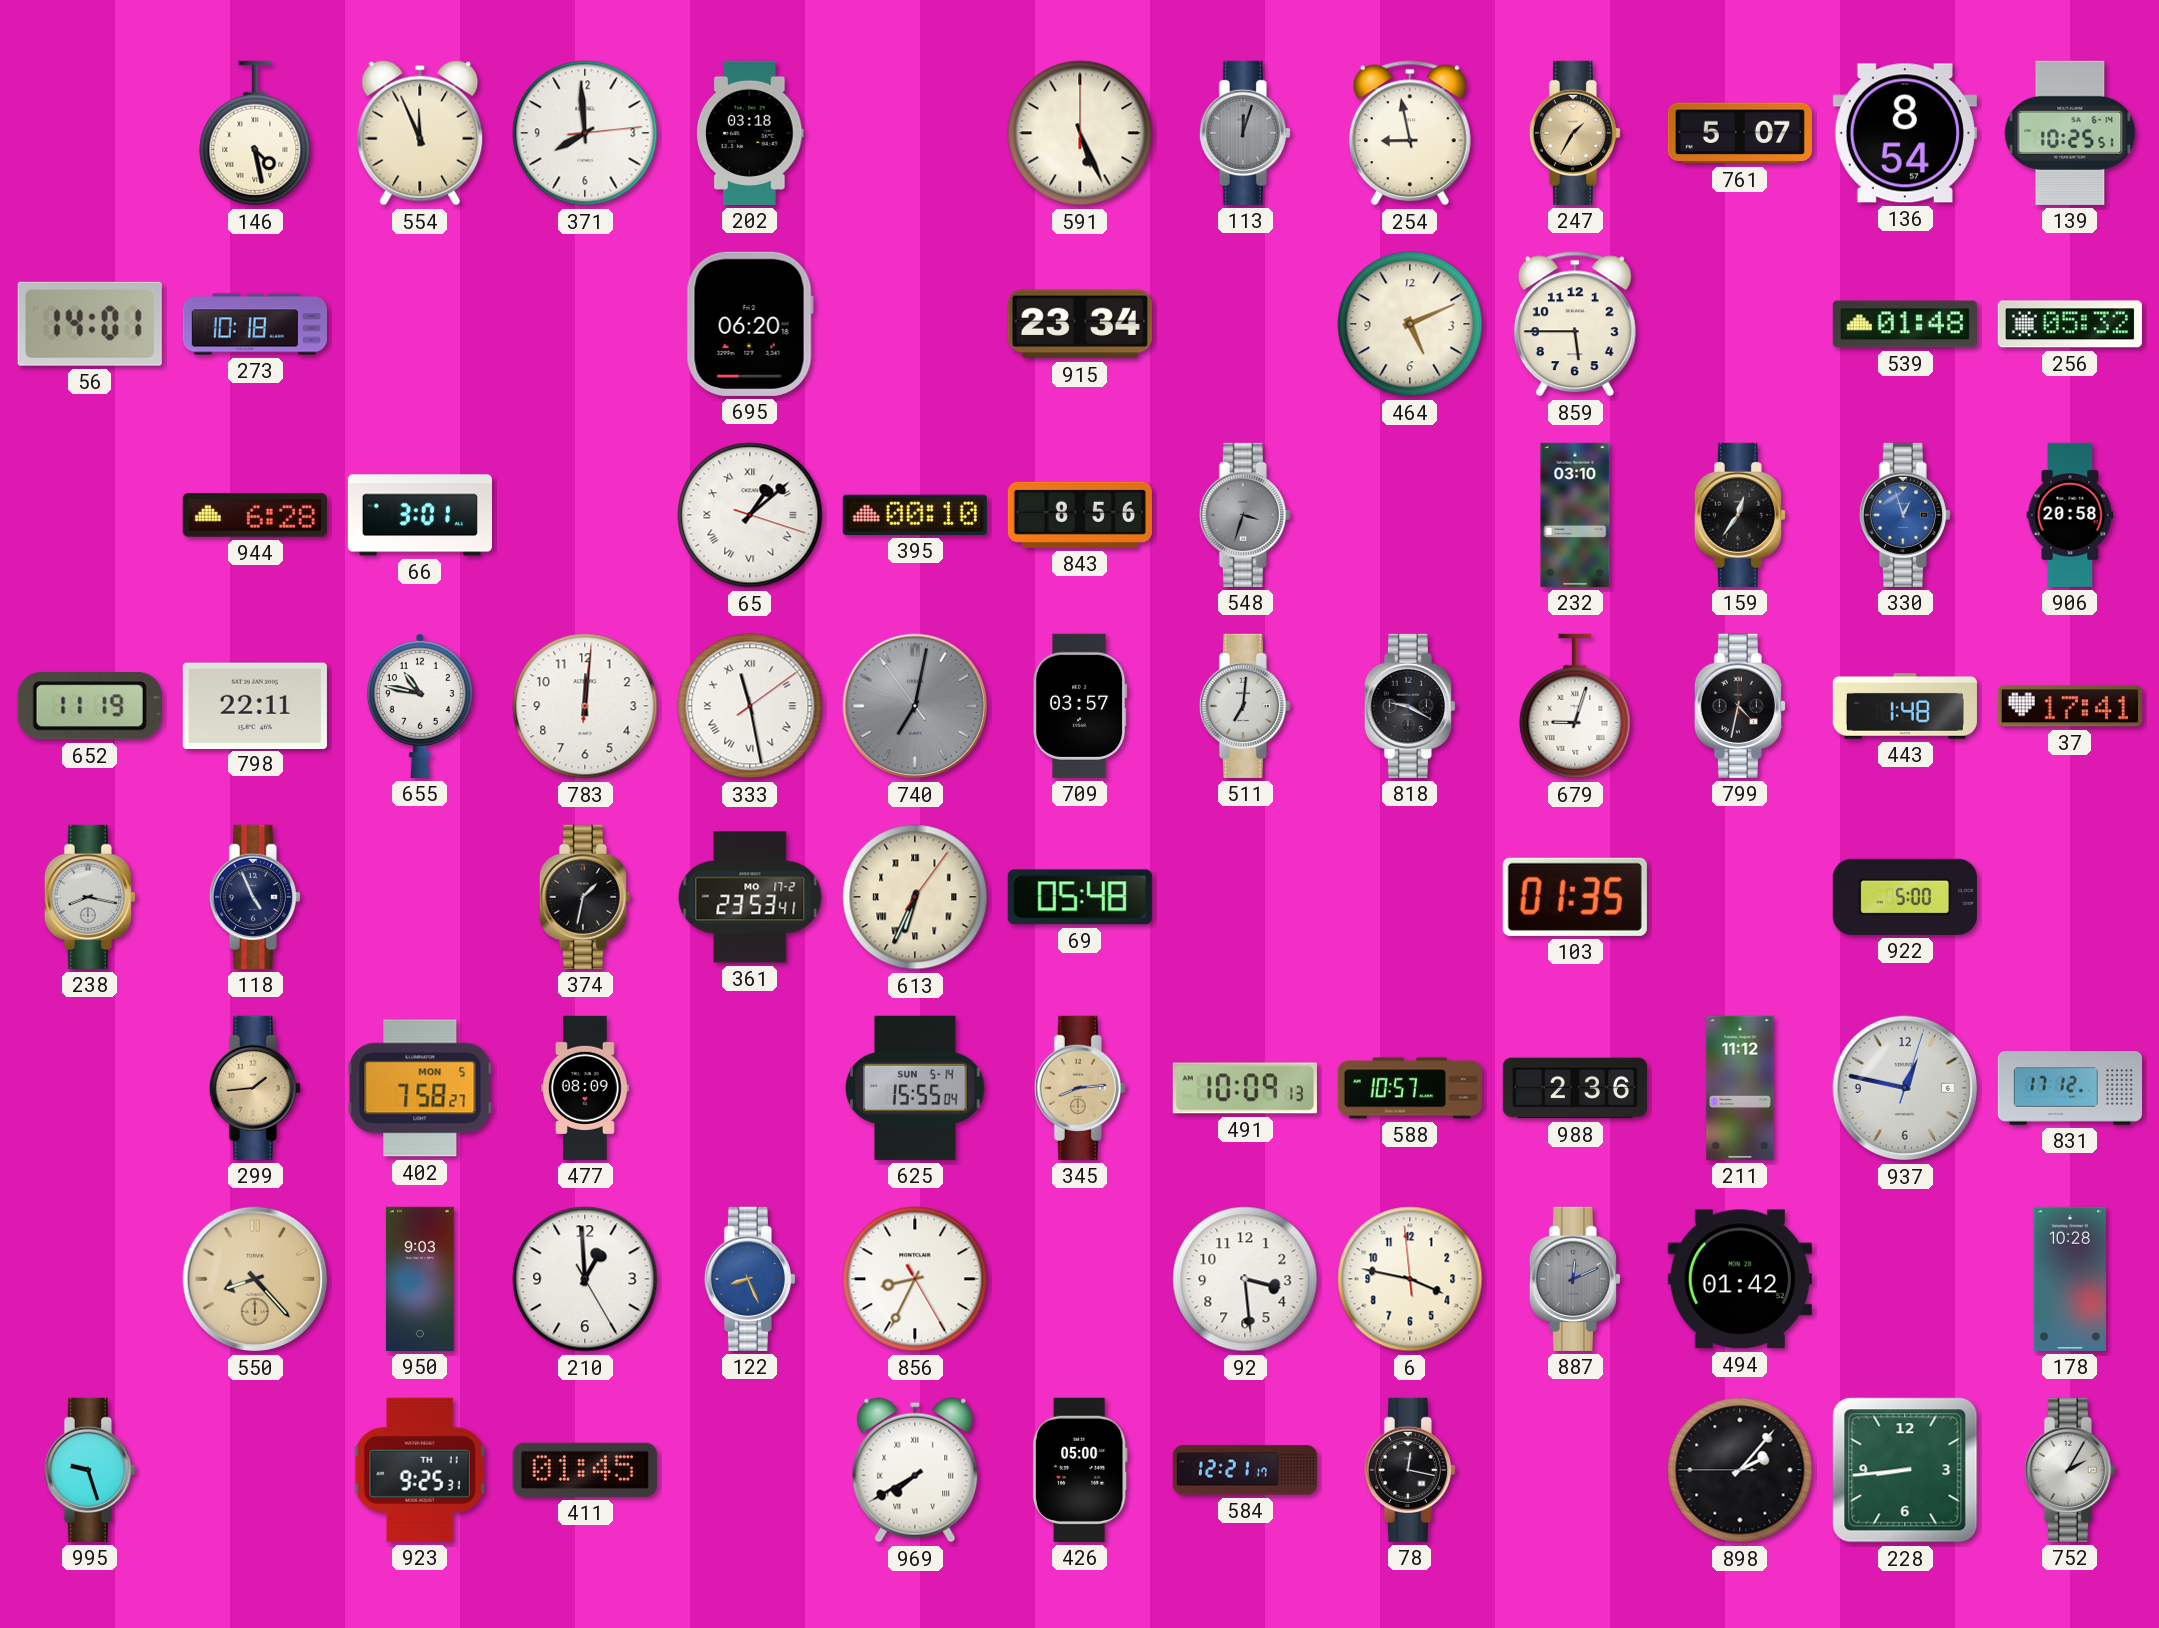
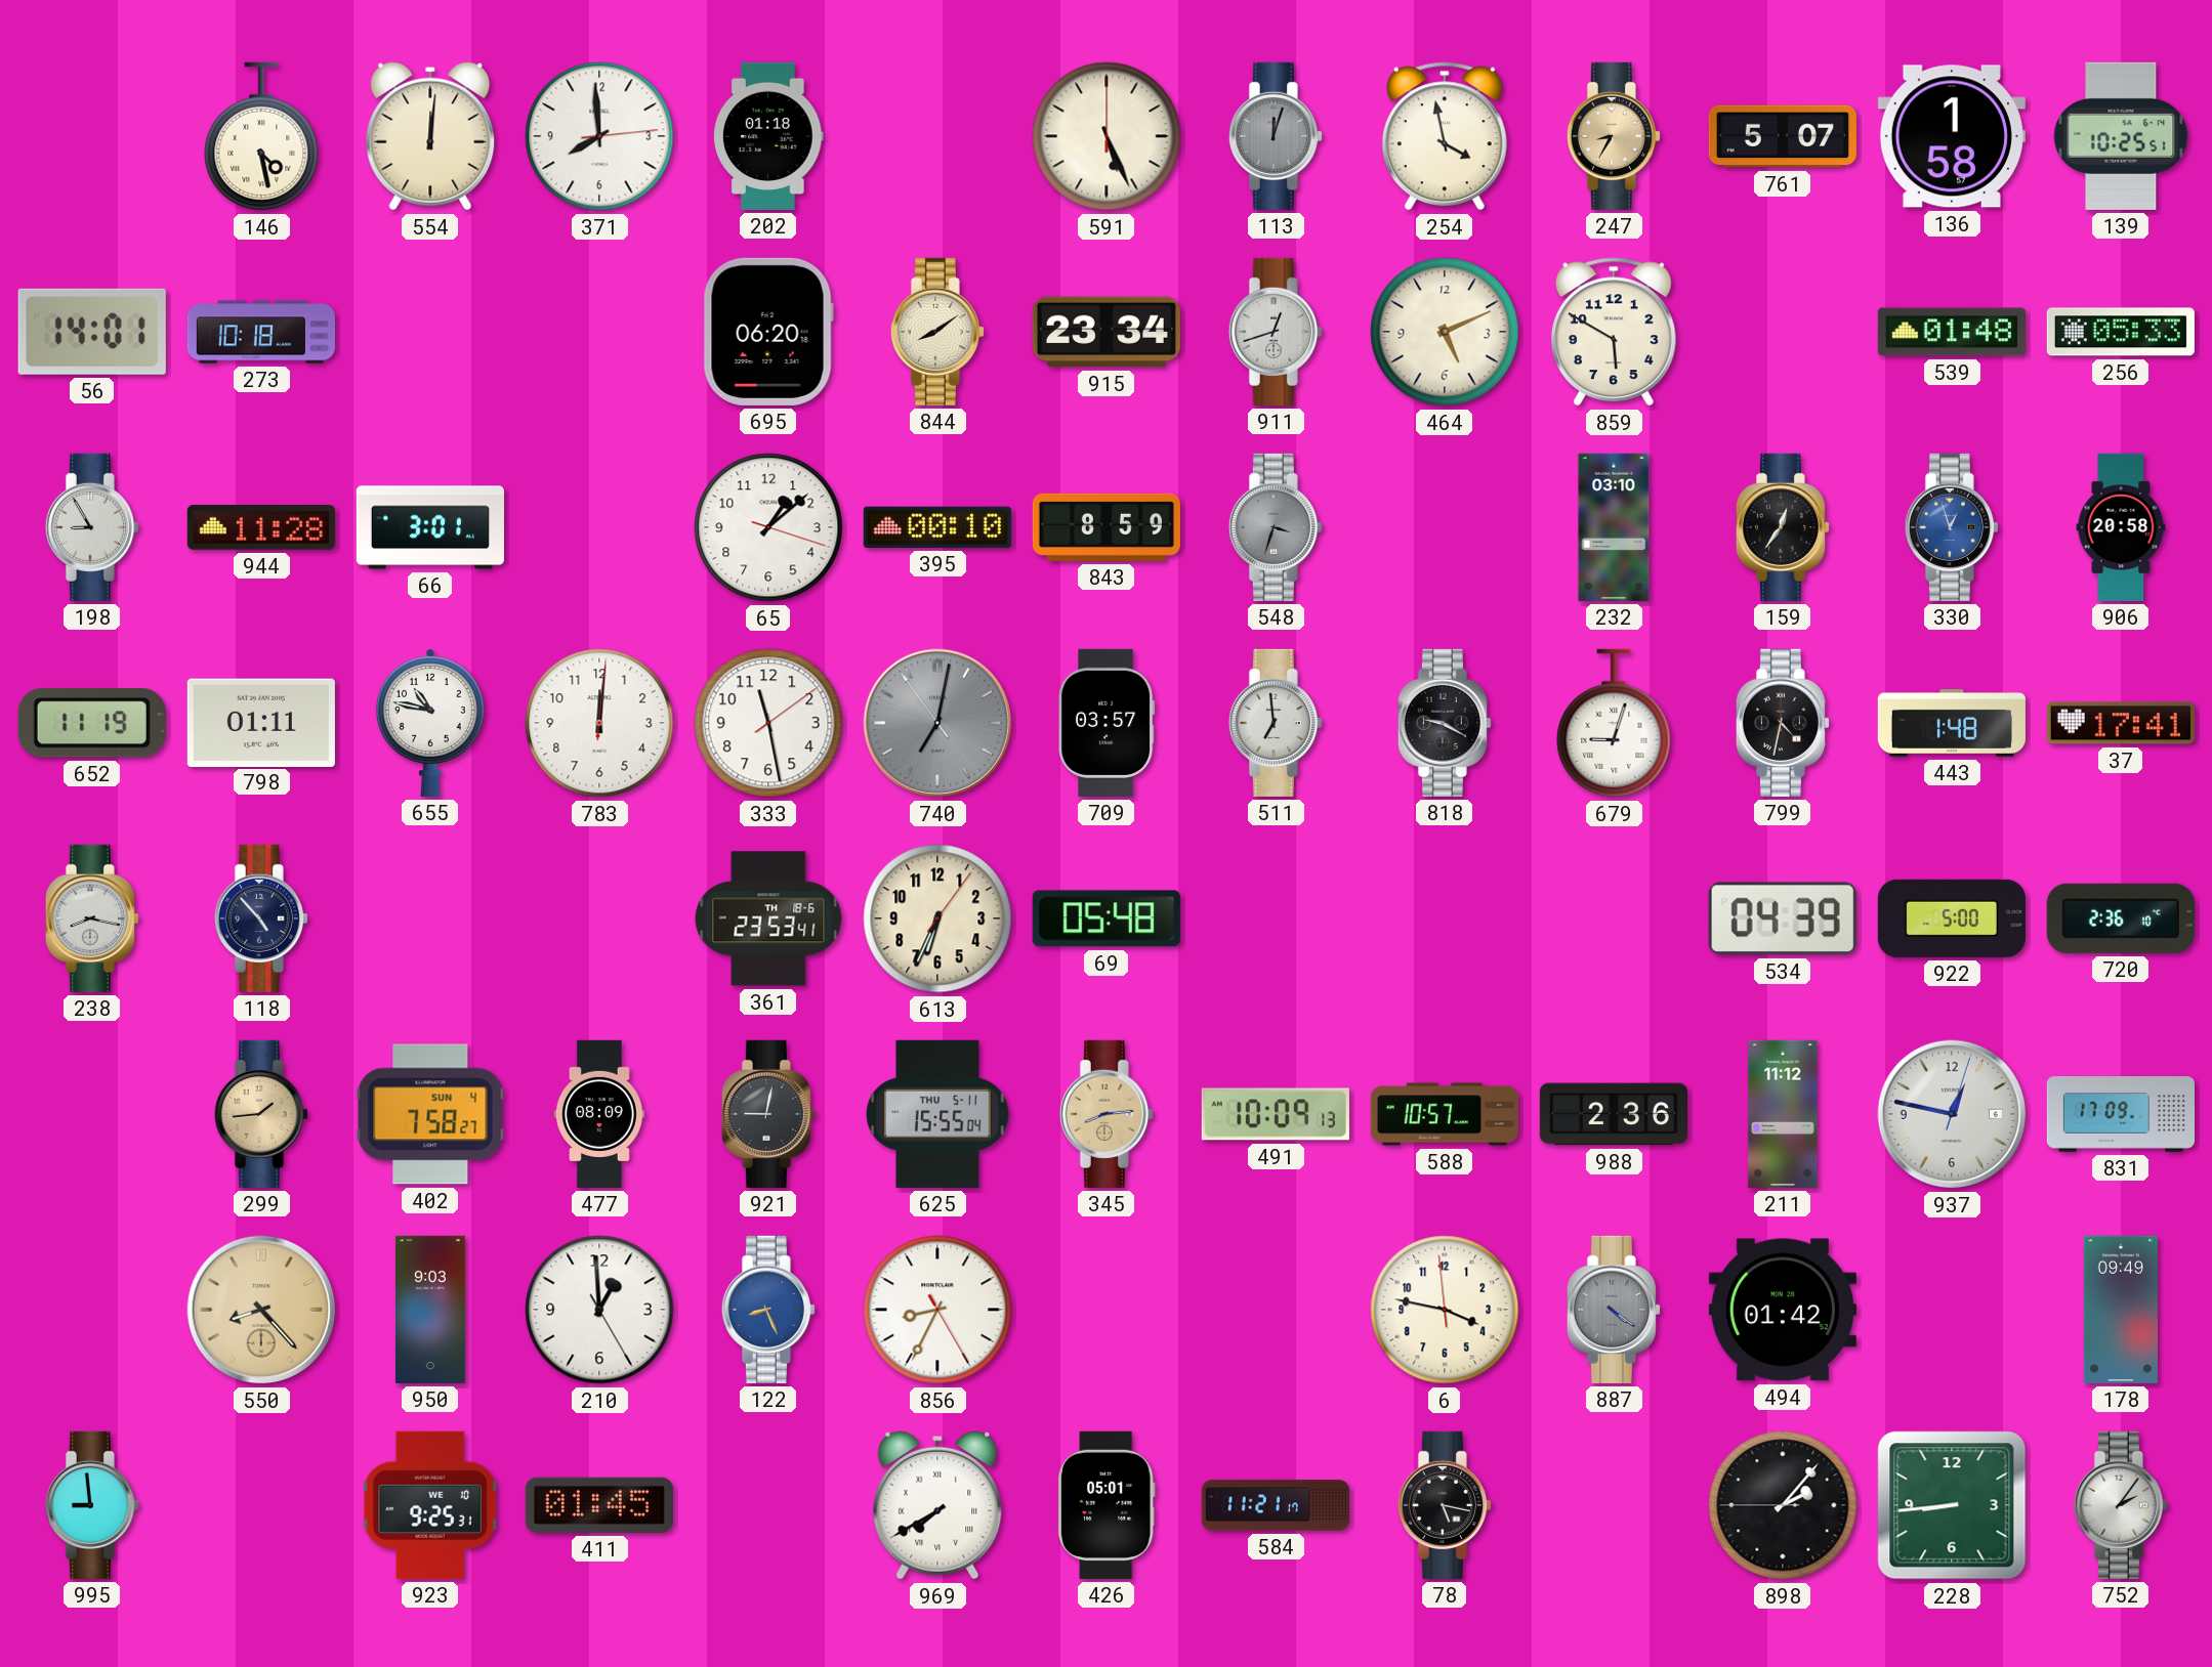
554: 11:56 -> 12:01 (430, 136)
202: 03:18 -> 01:18 (769, 136)
254: 8:58 -> 3:58 (1445, 136)
247: 1:35 -> 8:35 (1614, 136)
136: 8:54 -> 1:58 (1952, 136)
844: none -> 8:09 (937, 332)
911: none -> 12:42 (1276, 332)
859: 5:45 -> 5:50 (1614, 332)
256: 05:32 -> 05:33 (2121, 332)
198: none -> 8:55 (92, 527)
944: 6:28 -> 11:28 (261, 527)
65 numerals: Roman -> Arabic (768, 527)
843: 8:56 -> 8:59 (1107, 527)
798: 22:11 -> 01:11 (261, 722)
333 numerals: Roman -> Arabic (768, 723)
511: 7:01 -> 6:59 (1276, 723)
118: 4:56 -> 4:53 (261, 918)
374: 1:32 -> none (585, 897)
361 date: MO 17-2 -> TH 18-6 (768, 918)
613 numerals: Roman -> Arabic (937, 918)
103: 01:35 -> none (1575, 897)
534: none -> 04:39 (1783, 918)
720: none -> 2:36 (2121, 918)
402 date: MON 5 -> SUN 4 (430, 1114)
921: none -> 9:02 (768, 1114)
625 date: SUN 5-14 -> THU 5-11 (937, 1114)
831: 17:12 -> 17:09 (2120, 1114)
92: 3:29 -> none (1245, 1279)
887: 12:11 -> 4:21 (1614, 1310)
178: 10:28 -> 09:49 (2121, 1310)
995: 9:27 -> 8:59 (92, 1505)
923 date: TH 11 -> WE 10 (430, 1505)
426: 05:00 -> 05:01 (1107, 1505)
584: 12:21 -> 11:21 (1276, 1505)
78: 12:17 -> 5:17 (1445, 1505)
752: 2:05 -> 2:06 (2121, 1505)
